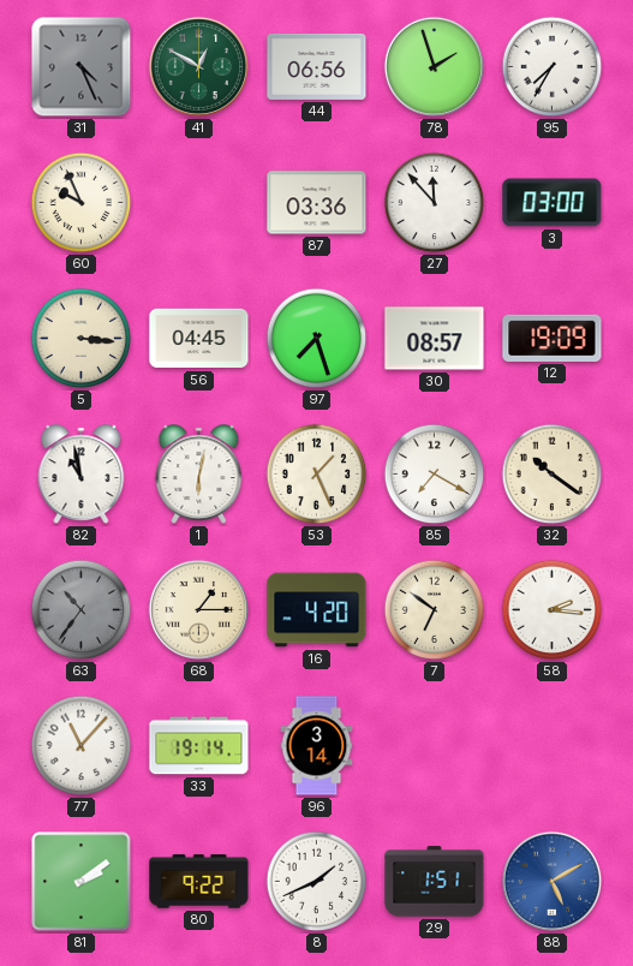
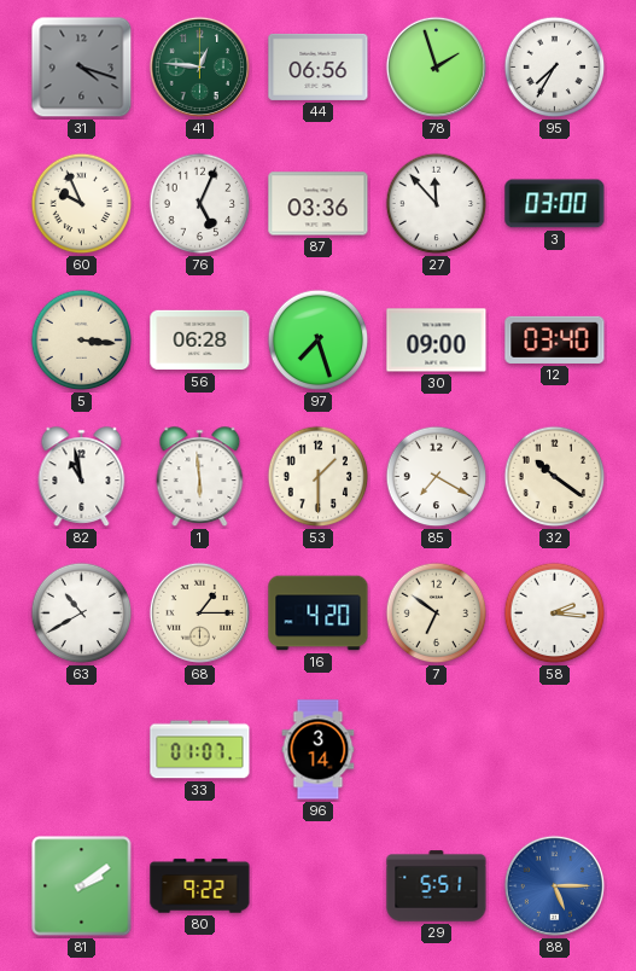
31: 4:26 -> 4:18 (82, 68)
41: 12:50 -> 12:46 (199, 66)
76: none -> 5:04 (200, 204)
56: 04:45 -> 06:28 (200, 341)
30: 08:57 -> 09:00 (437, 341)
12: 19:09 -> 03:40 (555, 339)
1: 6:02 -> 5:59 (200, 477)
53: 1:26 -> 1:30 (319, 477)
63: 10:36 -> 10:40 (82, 614)
63 dial: grey -> white (82, 614)
77: 11:07 -> none (82, 746)
33: 19:14 -> 01:07 (200, 750)
8: 1:41 -> none (317, 882)
29: 1:51 -> 5:51 (437, 886)
88: 5:10 -> 5:15 (554, 885)
